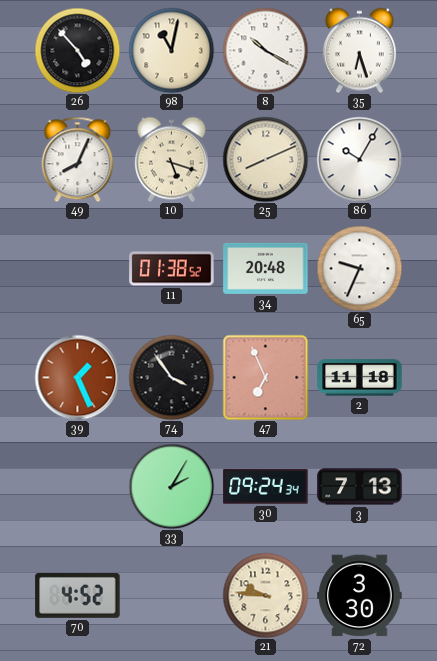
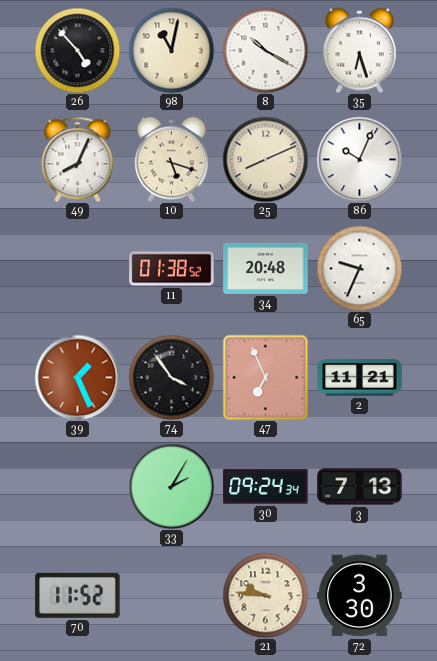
86: 10:05 -> 10:04 (359, 159)
2: 11:18 -> 11:21 (360, 378)
70: 4:52 -> 11:52 (78, 595)
